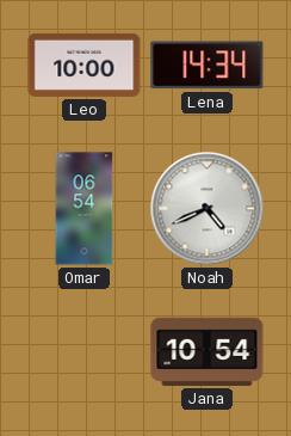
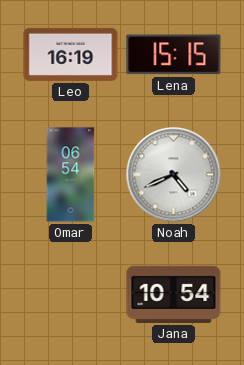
Leo: 10:00 -> 16:19 (71, 54)
Lena: 14:34 -> 15:15 (174, 55)
